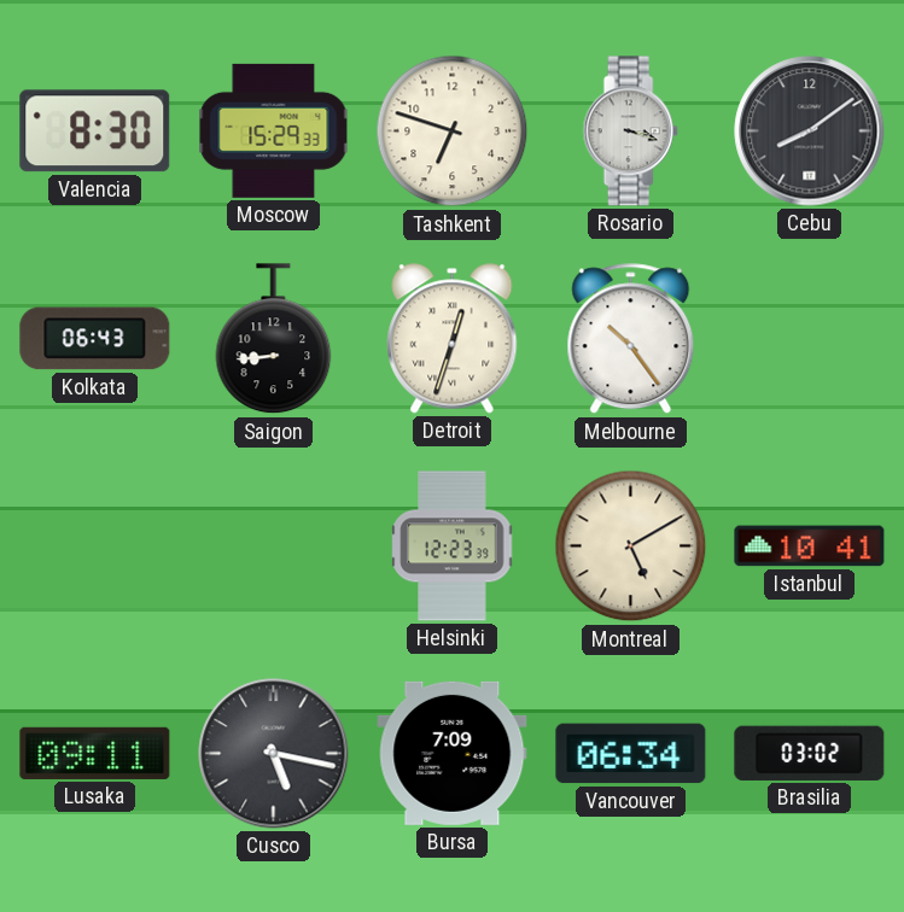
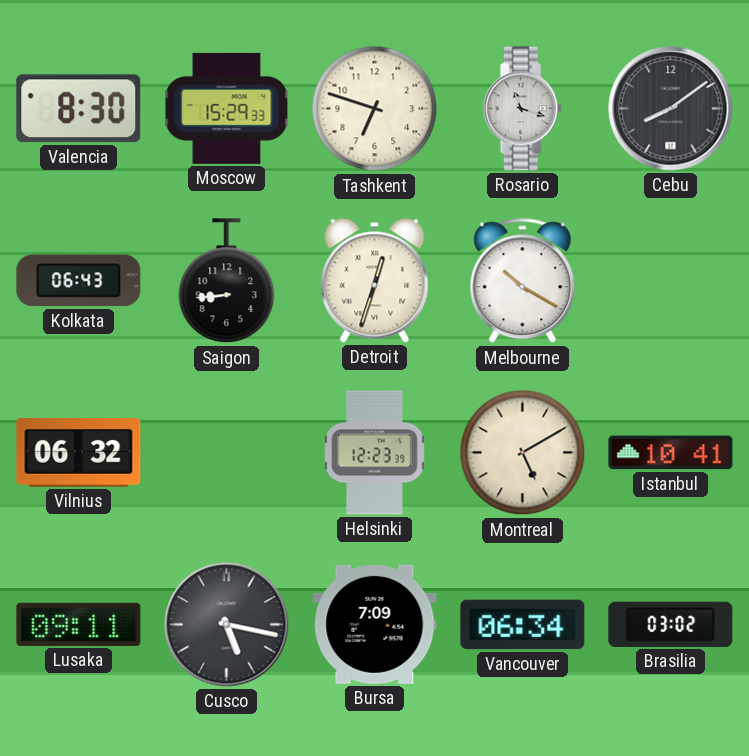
Rosario: 3:18 -> 11:18 (522, 109)
Melbourne: 10:24 -> 10:20 (523, 281)
Vilnius: none -> 06:32 (79, 453)
